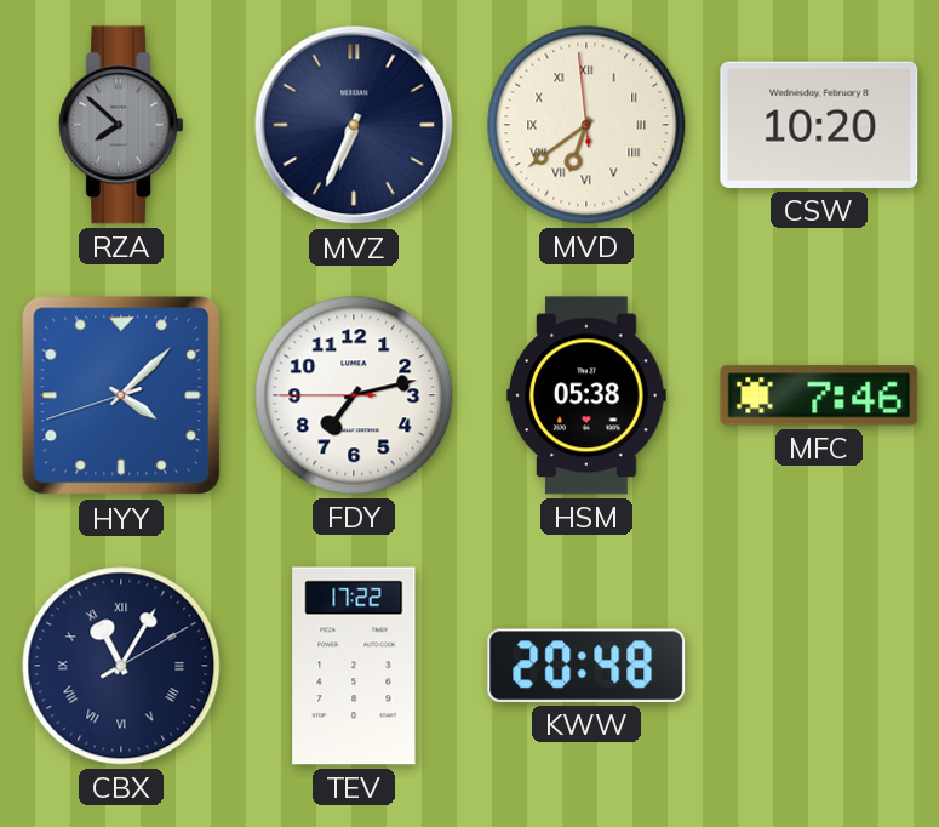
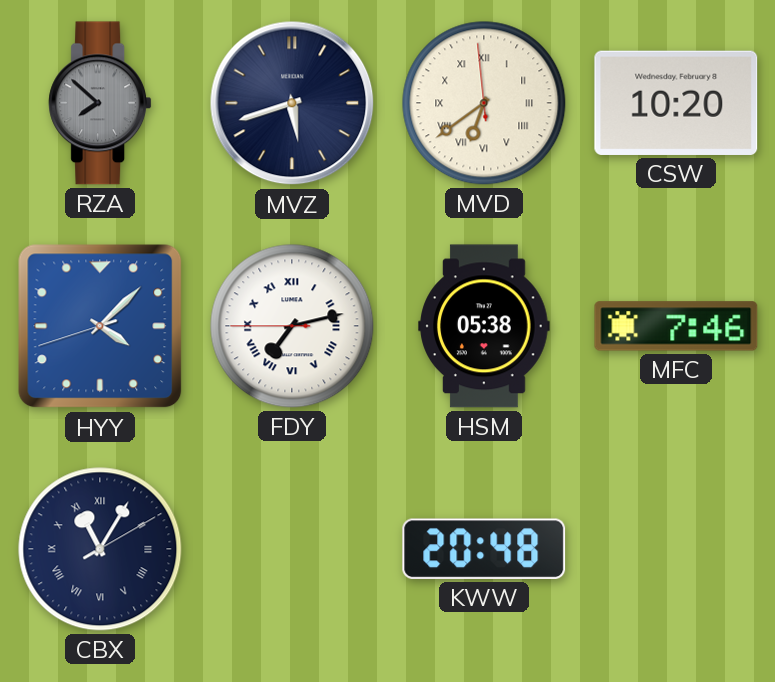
MVZ: 6:34 -> 5:42 (292, 103)
FDY numerals: Arabic -> Roman (292, 326)
TEV: 17:22 -> none (354, 666)
